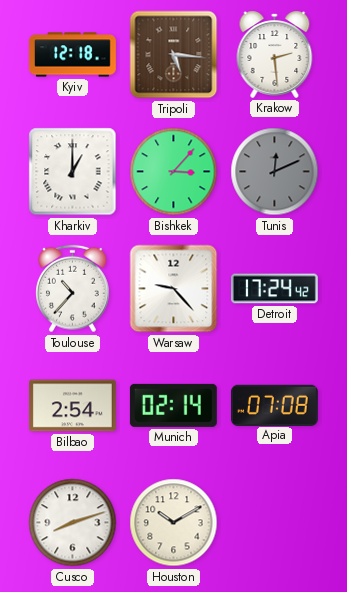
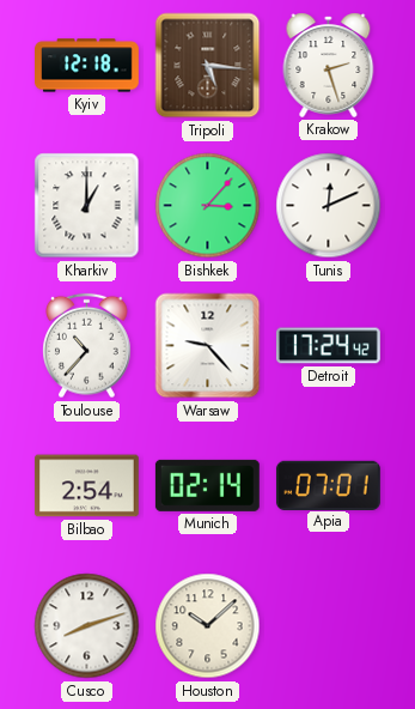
Krakow: 2:29 -> 2:27 (329, 65)
Tunis dial: grey -> white (329, 206)
Apia: 07:08 -> 07:01 (328, 485)
Houston: 10:10 -> 10:08 (208, 626)
